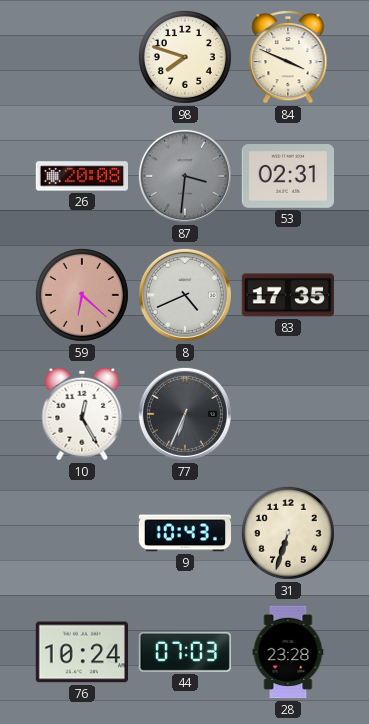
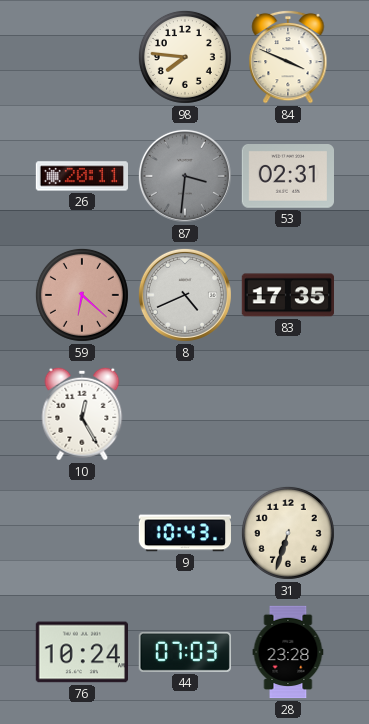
98: 7:48 -> 7:46 (185, 57)
26: 20:08 -> 20:11 (82, 176)
77: 6:34 -> none (185, 414)
